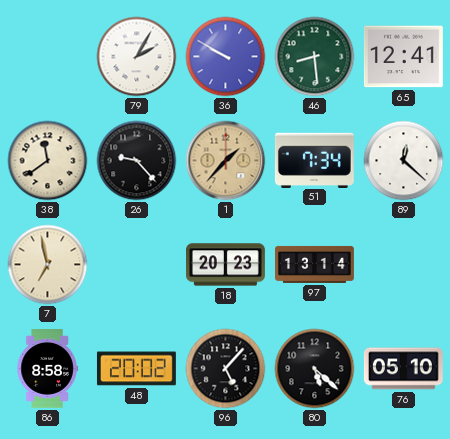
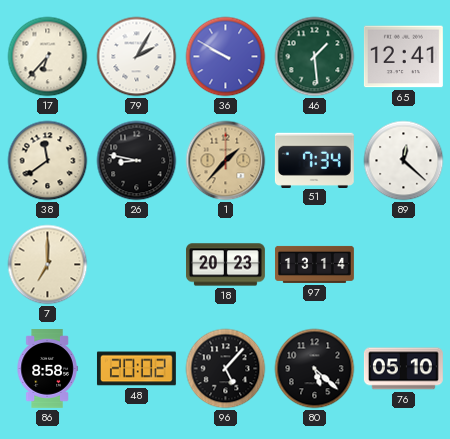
17: none -> 6:37 (48, 57)
46: 8:29 -> 1:29 (315, 57)
26: 9:23 -> 8:47 (137, 161)
7: 6:58 -> 7:00 (48, 265)
